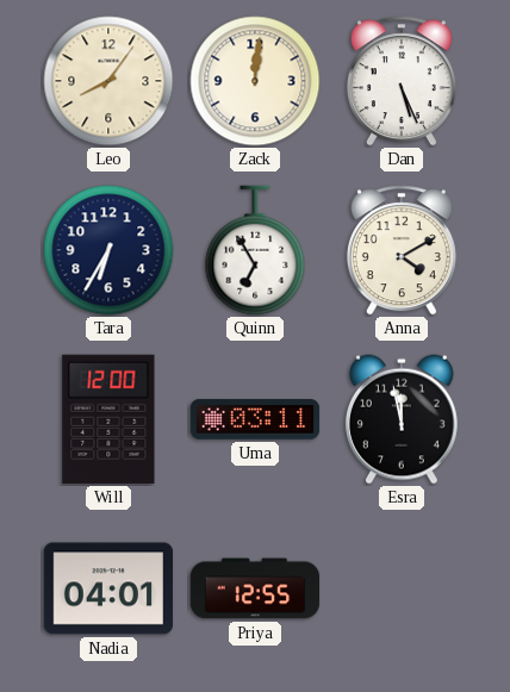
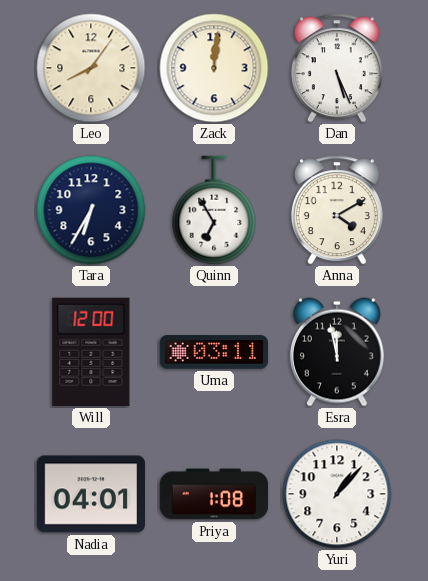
Priya: 12:55 -> 1:08 (214, 494)
Yuri: none -> 1:07 (337, 494)
